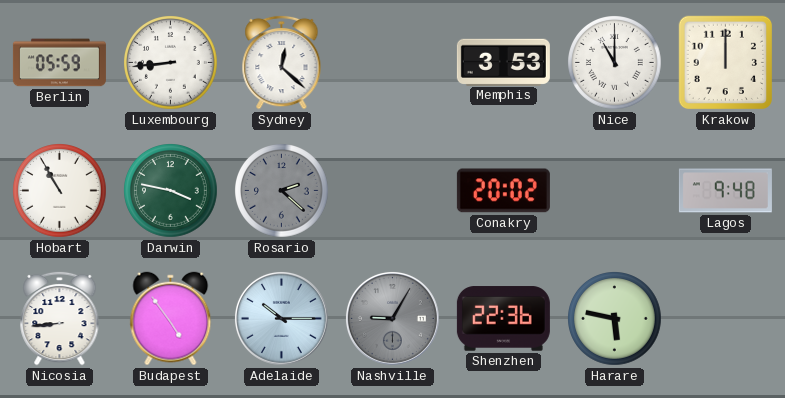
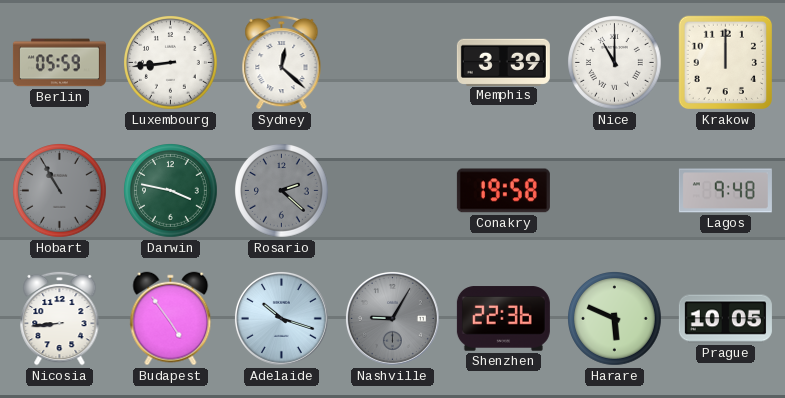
Memphis: 3:53 -> 3:39 (503, 62)
Hobart dial: white -> grey (60, 191)
Conakry: 20:02 -> 19:58 (503, 191)
Adelaide: 10:15 -> 10:18 (281, 318)
Harare: 5:47 -> 5:49 (615, 319)
Prague: none -> 10:05 (725, 319)
